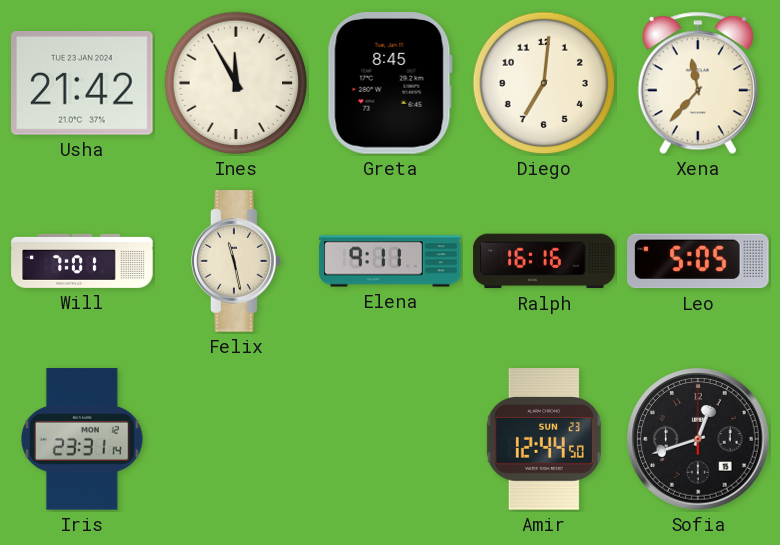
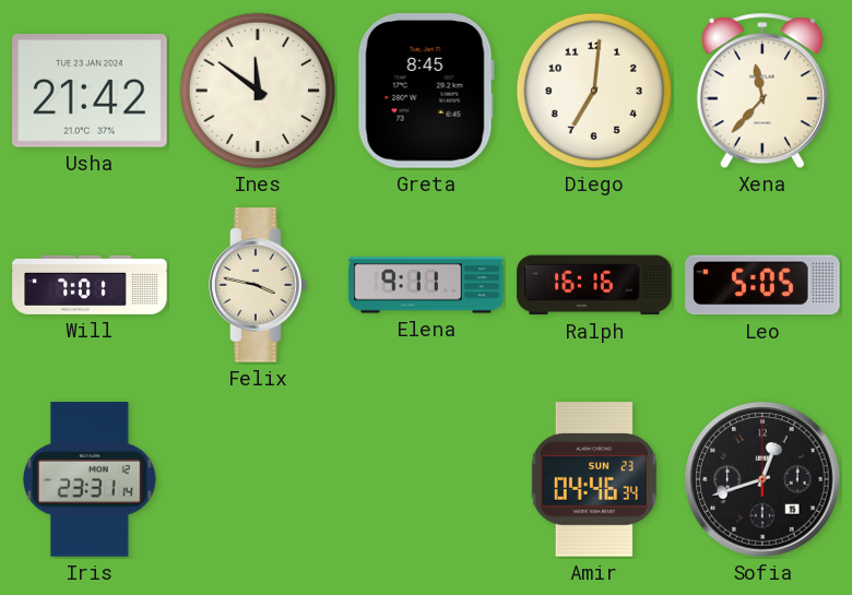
Ines: 11:55 -> 11:51 (258, 91)
Felix: 11:28 -> 3:47 (258, 285)
Amir: 12:44 -> 04:46 (594, 479)
